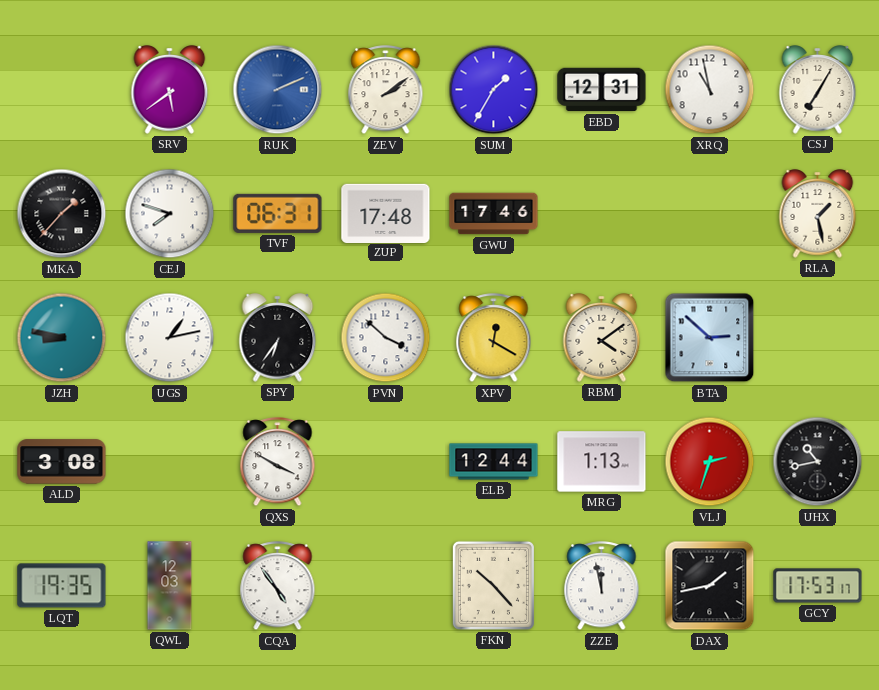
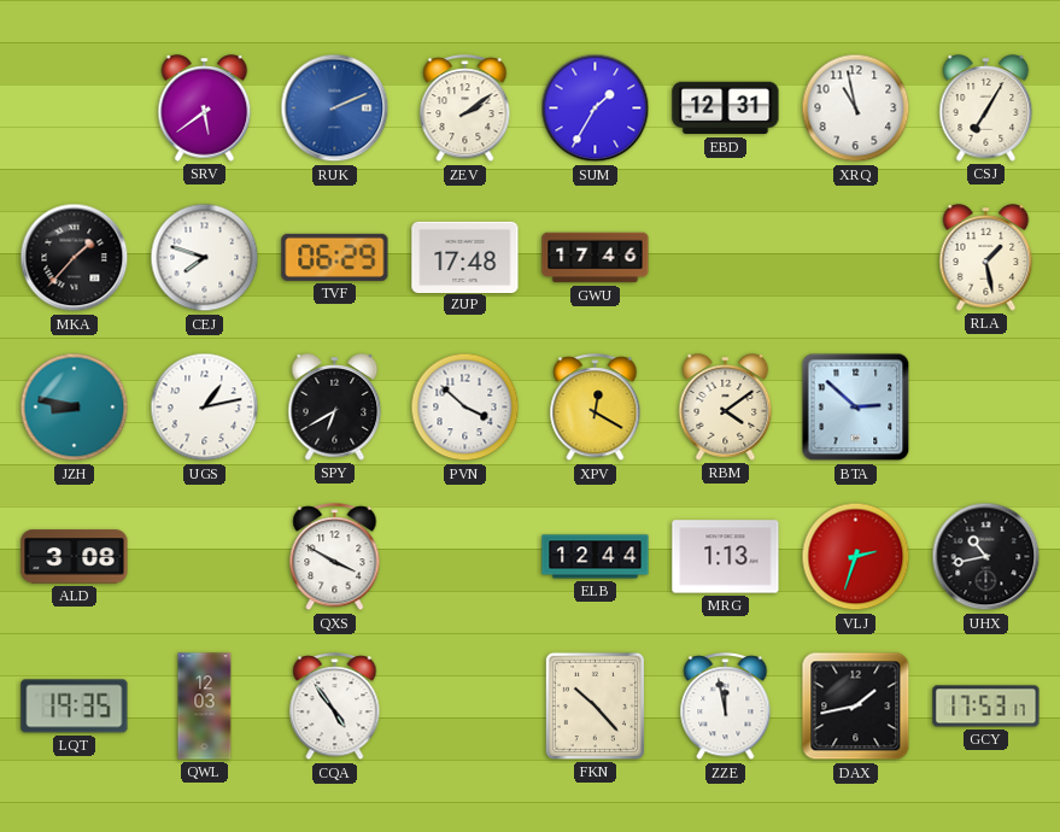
TVF: 06:31 -> 06:29 (335, 257)
SPY: 6:36 -> 6:40 (335, 408)
